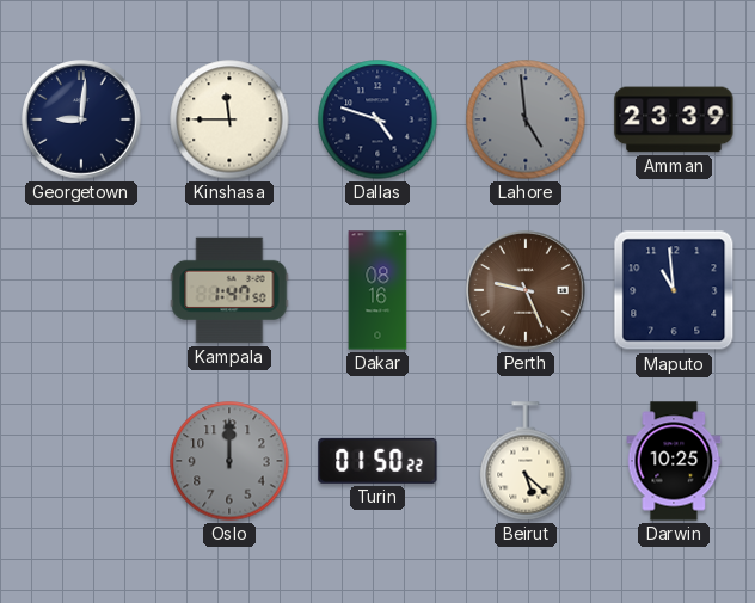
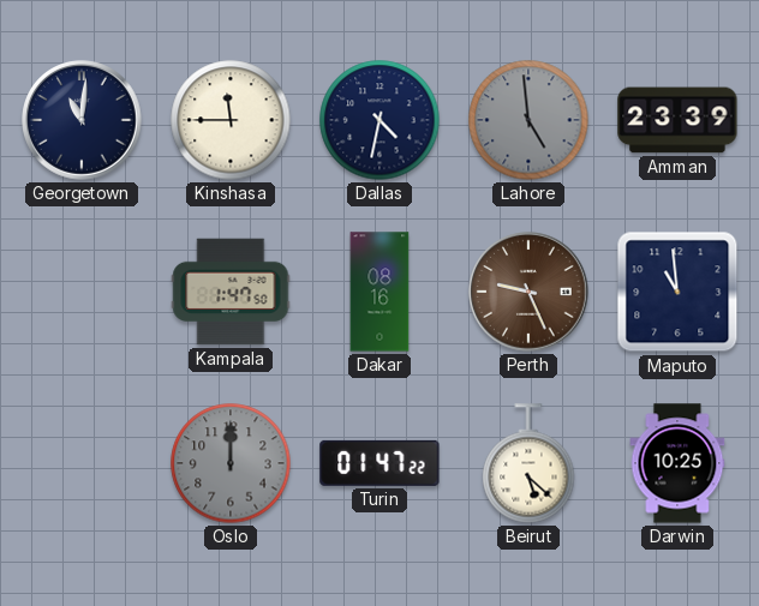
Georgetown: 9:01 -> 11:01 (82, 120)
Dallas: 4:48 -> 4:32 (379, 120)
Turin: 01:50 -> 01:47 (379, 463)
